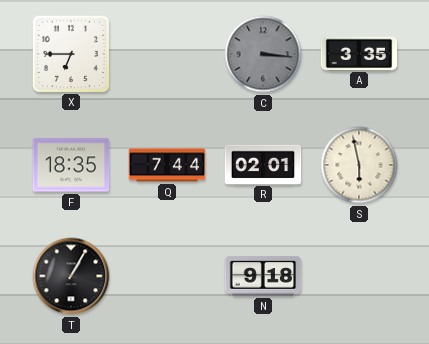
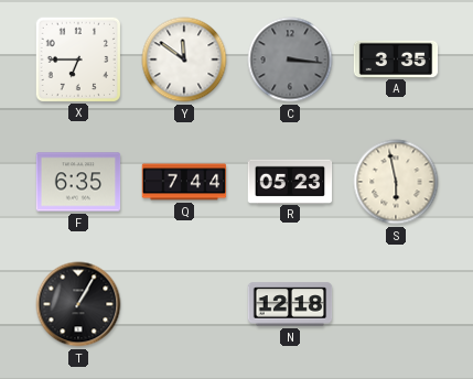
Y: none -> 11:51 (184, 59)
F: 18:35 -> 6:35 (78, 182)
R: 02:01 -> 05:23 (290, 181)
N: 9:18 -> 12:18 (290, 304)
